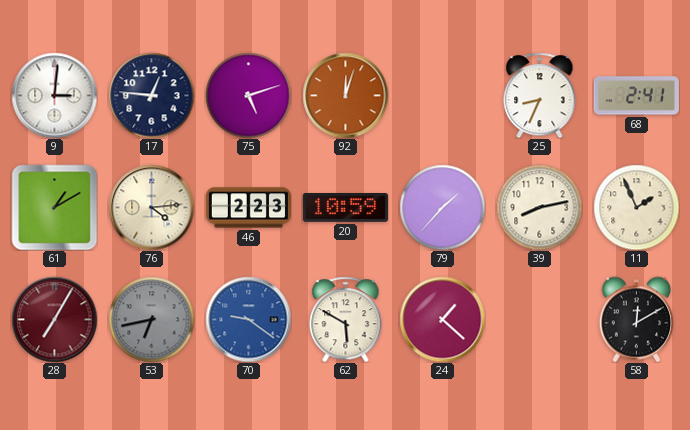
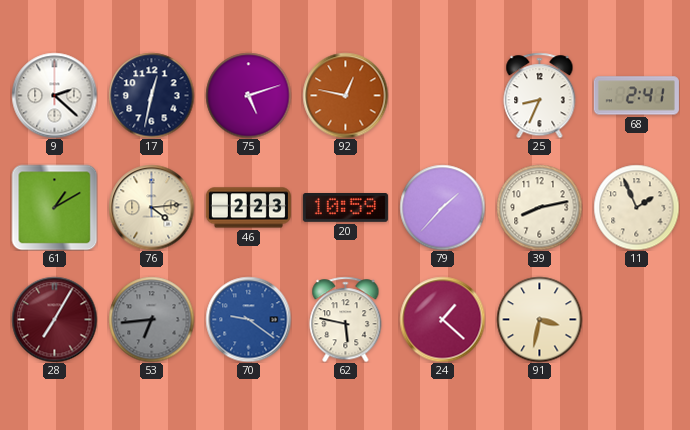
9: 3:01 -> 2:22 (54, 95)
17: 12:46 -> 12:32 (151, 95)
92: 12:03 -> 12:47 (345, 95)
53: 6:43 -> 6:44 (151, 319)
62: 5:50 -> 5:47 (346, 319)
91: none -> 3:32 (539, 319)
58: 12:10 -> none (637, 319)
